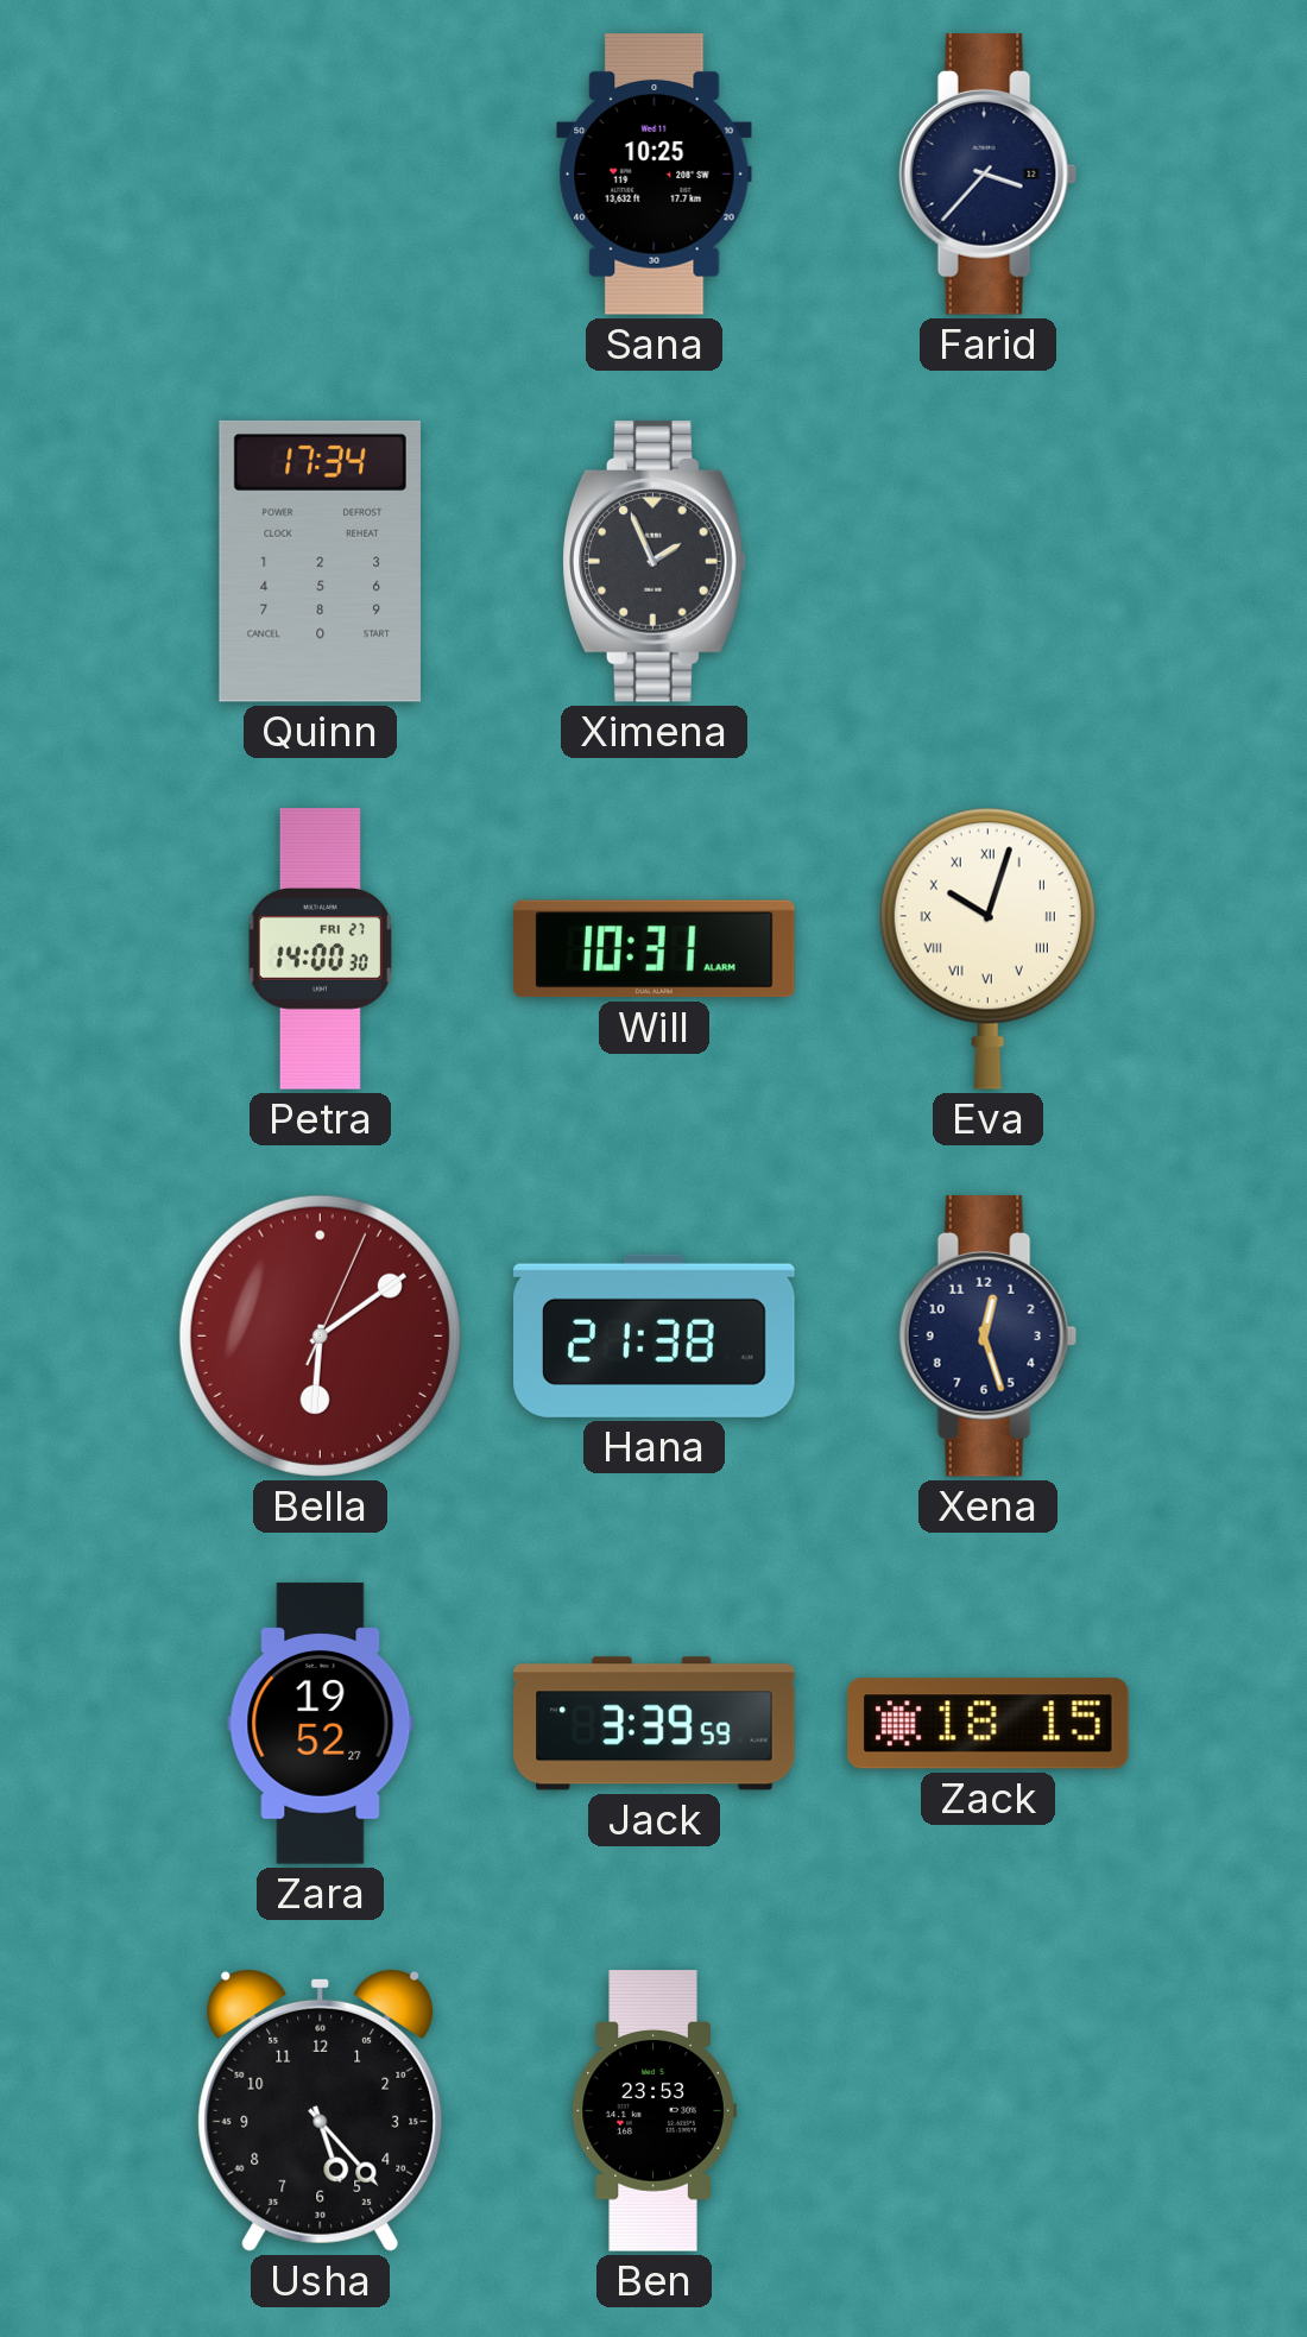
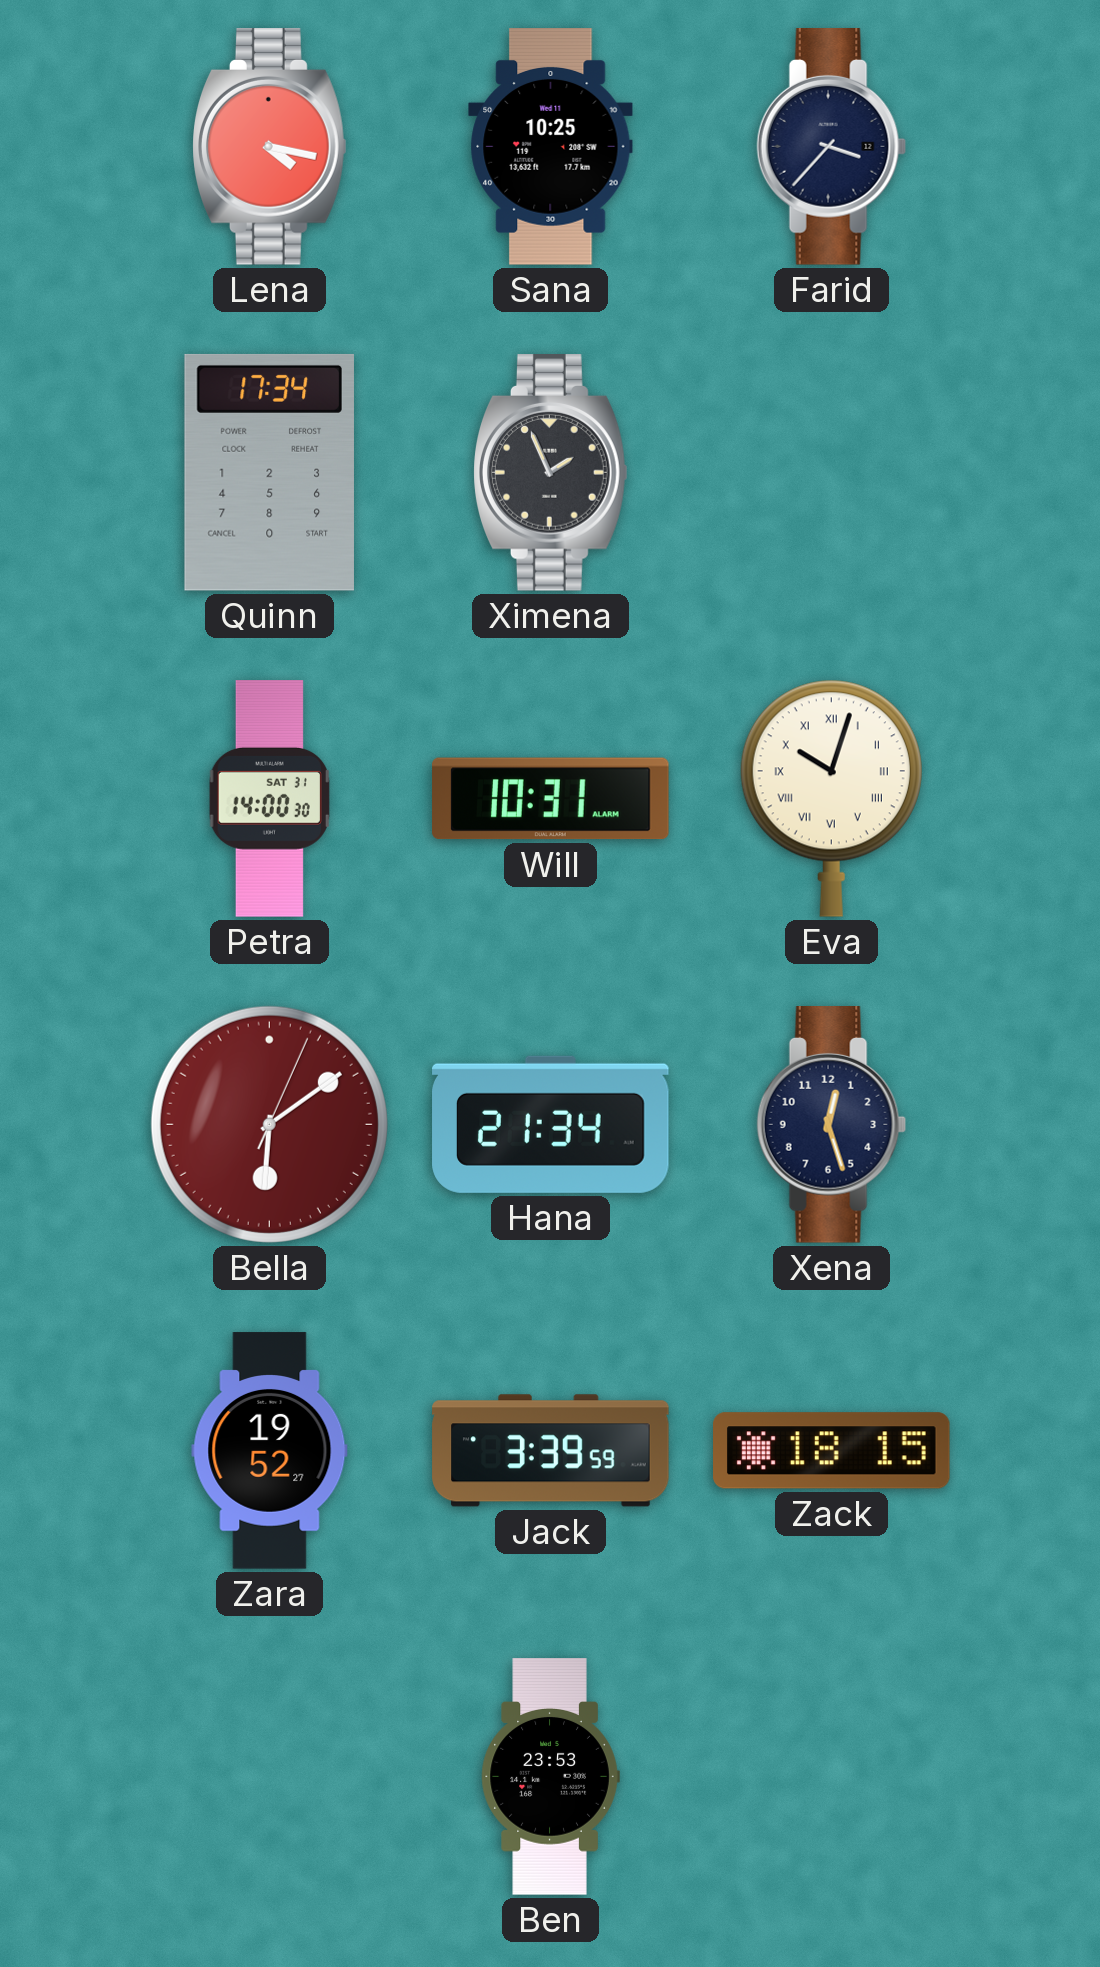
Lena: none -> 4:17 (270, 147)
Petra date: FRI 27 -> SAT 31 (269, 799)
Hana: 21:38 -> 21:34 (551, 1124)
Usha: 5:23 -> none (321, 2110)
